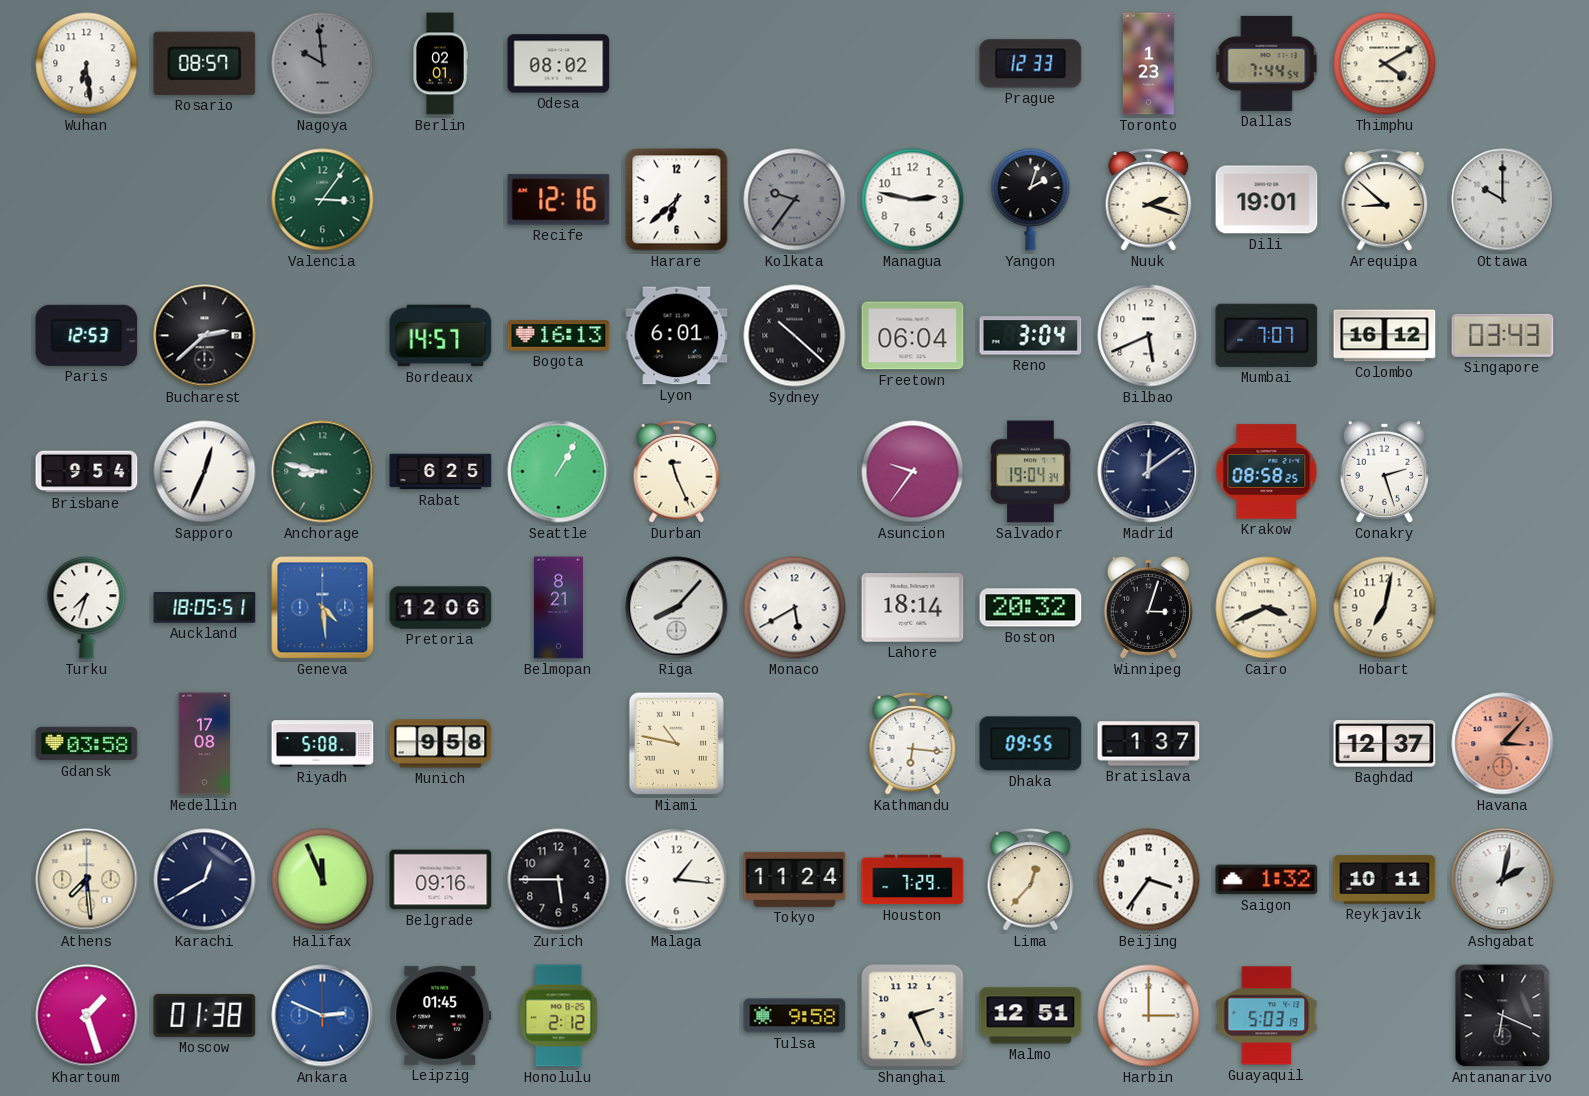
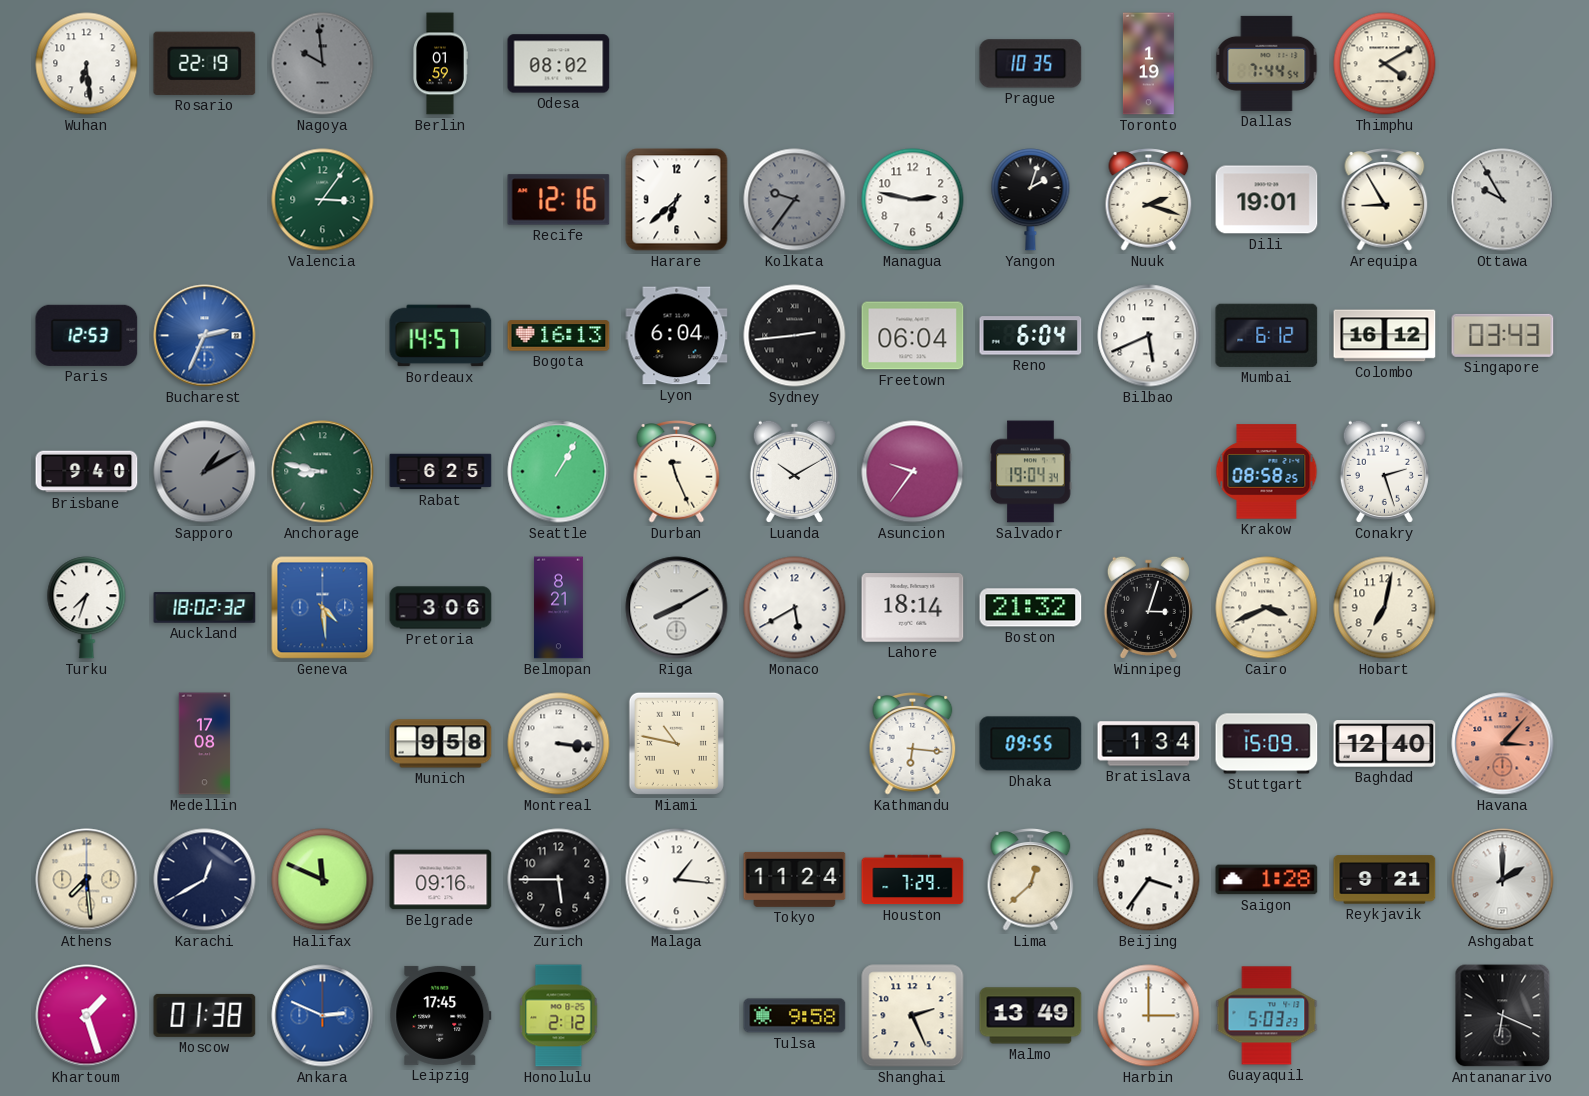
Rosario: 08:57 -> 22:19 (205, 63)
Berlin: 02:01 -> 01:59 (440, 64)
Prague: 12:33 -> 10:35 (1031, 64)
Toronto: 1:23 -> 1:19 (1148, 64)
Arequipa: 8:52 -> 8:55 (1385, 200)
Ottawa: 10:00 -> 9:55 (1503, 200)
Bucharest: 2:38 -> 2:34 (205, 336)
Bucharest dial: black -> blue (205, 336)
Lyon: 6:01 -> 6:04 (677, 336)
Sydney: 10:22 -> 2:44 (795, 336)
Reno: 3:04 -> 6:04 (1031, 336)
Mumbai: 7:07 -> 6:12 (1267, 335)
Brisbane: 9:54 -> 9:40 (87, 472)
Sapporo: 12:34 -> 1:10 (205, 472)
Sapporo dial: white -> grey (205, 472)
Luanda: none -> 10:10 (794, 471)
Madrid: 12:09 -> none (1149, 472)
Auckland: 18:05 -> 18:02 (205, 608)
Pretoria: 12:06 -> 3:06 (441, 608)
Riga: 8:07 -> 8:10 (677, 608)
Boston: 20:32 -> 21:32 (1031, 608)
Gdansk: 03:58 -> none (87, 744)
Riyadh: 5:08 -> none (323, 744)
Montreal: none -> 3:16 (559, 744)
Bratislava: 1:37 -> 1:34 (1149, 744)
Stuttgart: none -> 15:09 (1267, 744)
Baghdad: 12:37 -> 12:40 (1385, 744)
Halifax: 11:56 -> 11:49 (323, 880)
Lima: 12:37 -> 12:38 (1031, 880)
Saigon: 1:32 -> 1:28 (1267, 880)
Reykjavik: 10:11 -> 9:21 (1385, 880)
Ashgabat: 2:02 -> 2:00 (1503, 880)
Leipzig: 01:45 -> 17:45 (441, 1015)
Malmo: 12:51 -> 13:49 (1031, 1016)
Guayaquil: 5:03:19 -> 5:03:23 (1267, 1016)
